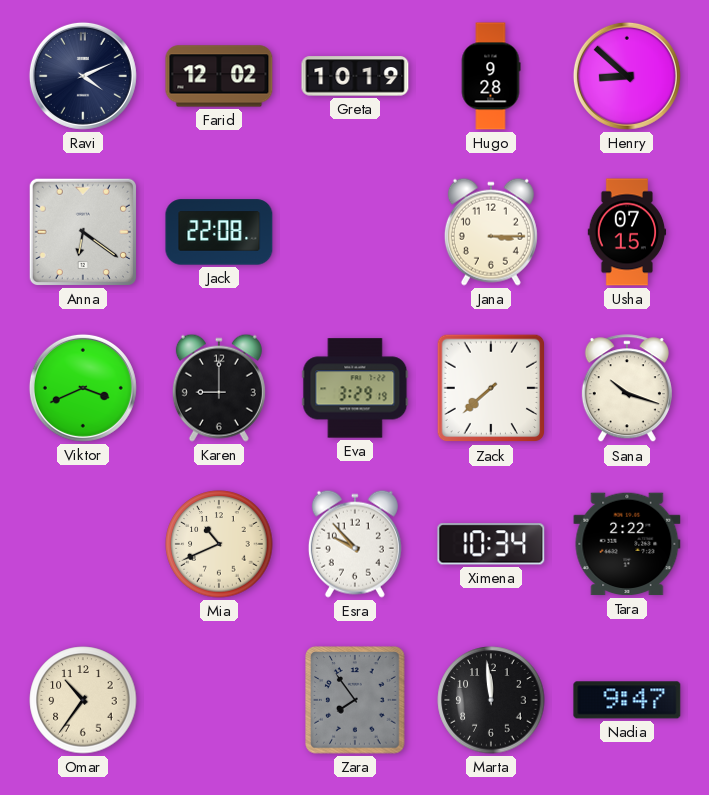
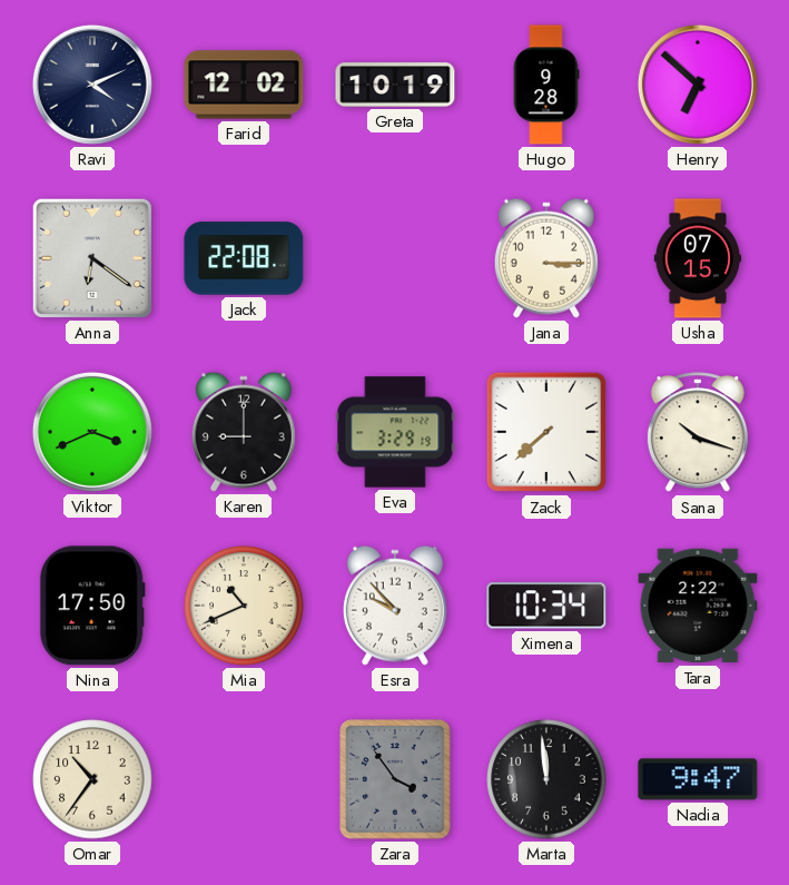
Henry: 8:52 -> 6:52 (698, 85)
Nina: none -> 17:50 (92, 606)
Zara: 7:54 -> 3:54 (395, 779)
